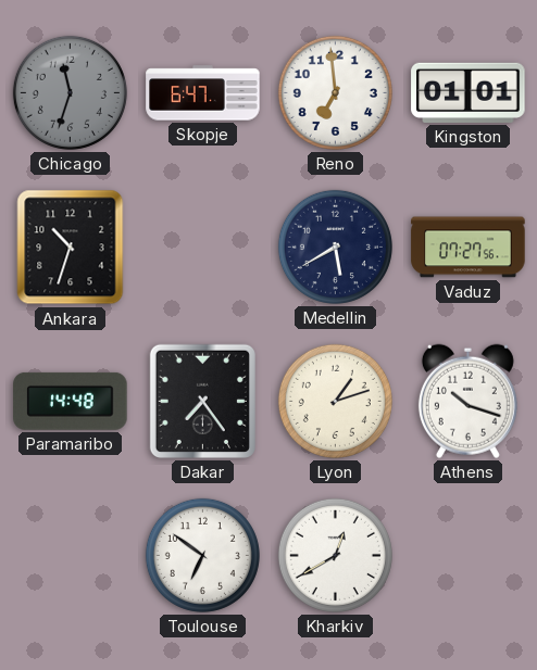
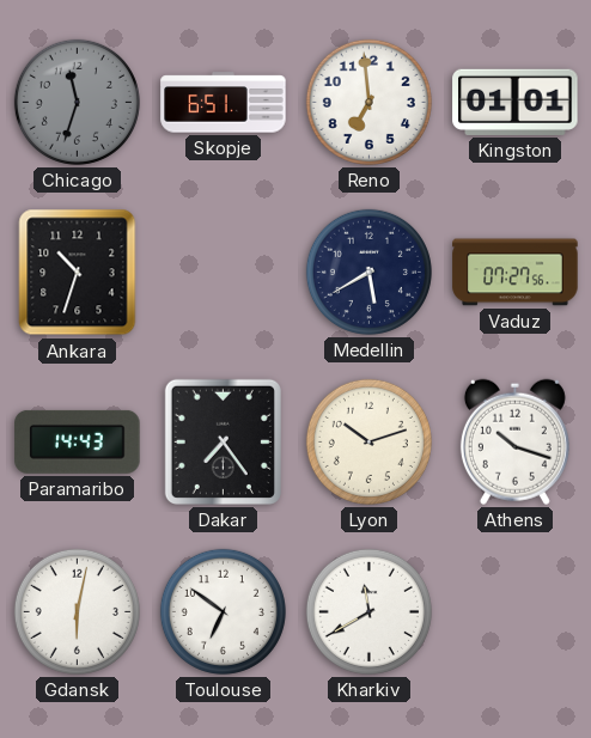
Skopje: 6:47 -> 6:51 (224, 103)
Paramaribo: 14:48 -> 14:43 (78, 441)
Lyon: 1:12 -> 10:12 (368, 441)
Gdansk: none -> 6:02 (77, 611)
Kharkiv: 12:40 -> 11:40 (368, 611)
